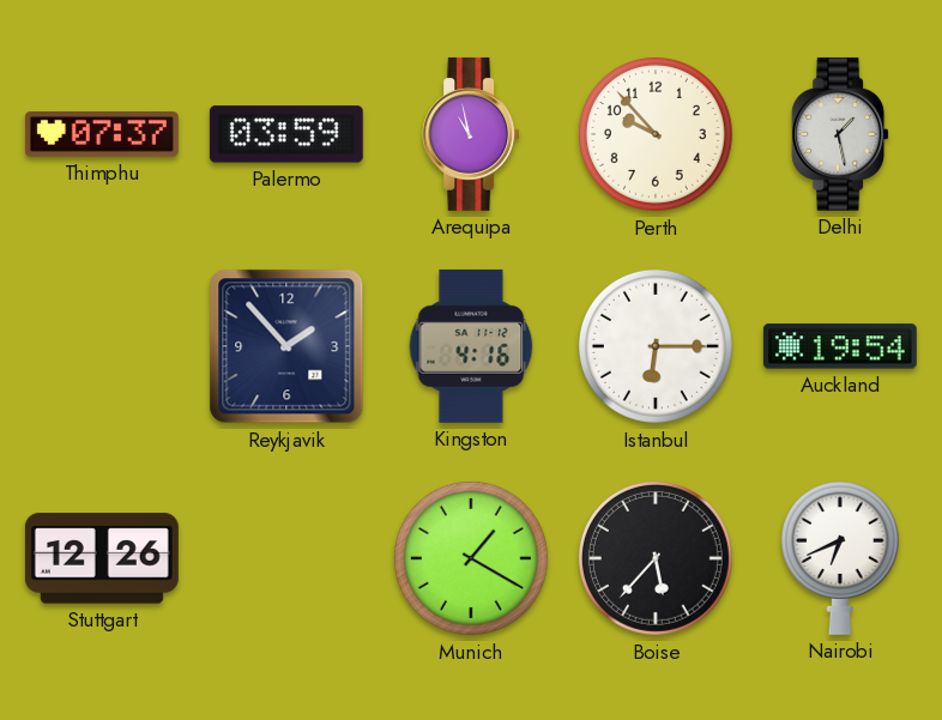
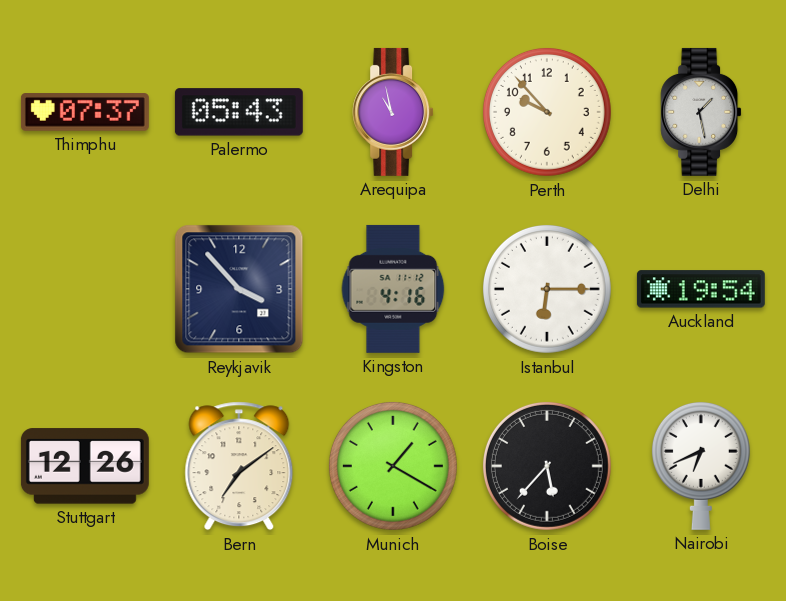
Palermo: 03:59 -> 05:43 (239, 112)
Reykjavik: 1:53 -> 3:53 (239, 289)
Bern: none -> 7:09 (239, 466)
